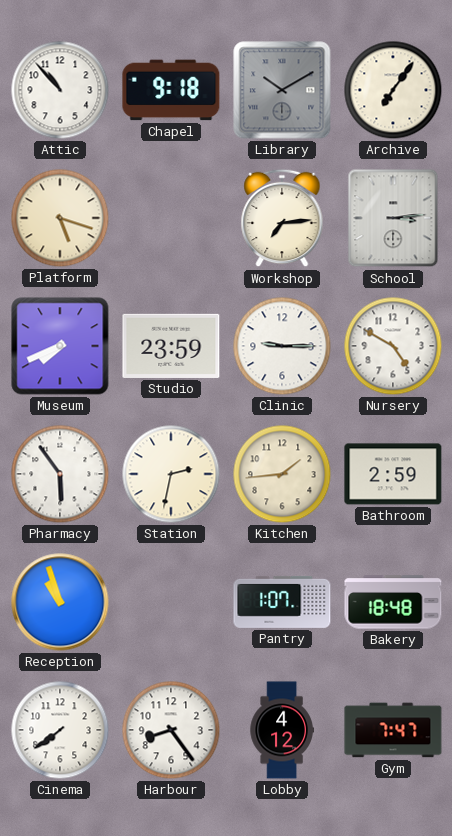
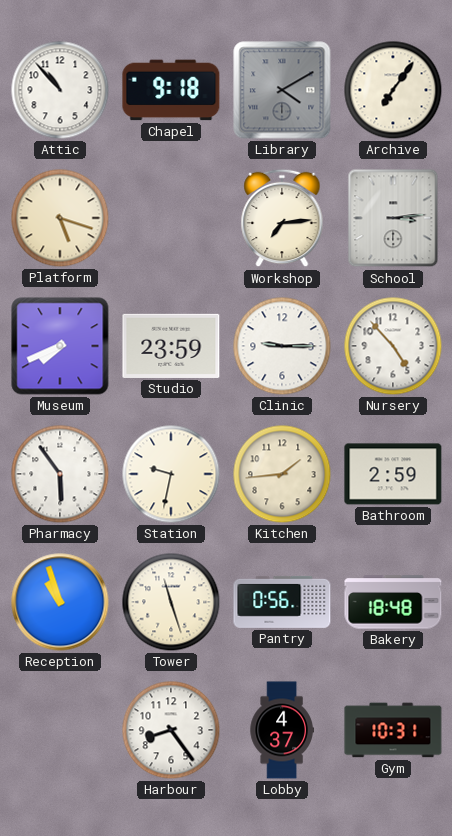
Library: 10:10 -> 4:10 (282, 90)
Nursery: 4:50 -> 4:53 (393, 346)
Station: 2:32 -> 9:32 (171, 474)
Tower: none -> 11:27 (171, 602)
Pantry: 1:07 -> 0:56 (282, 602)
Cinema: 7:39 -> none (60, 730)
Lobby: 4:12 -> 4:37 (282, 730)
Gym: 7:47 -> 10:31 (393, 730)
